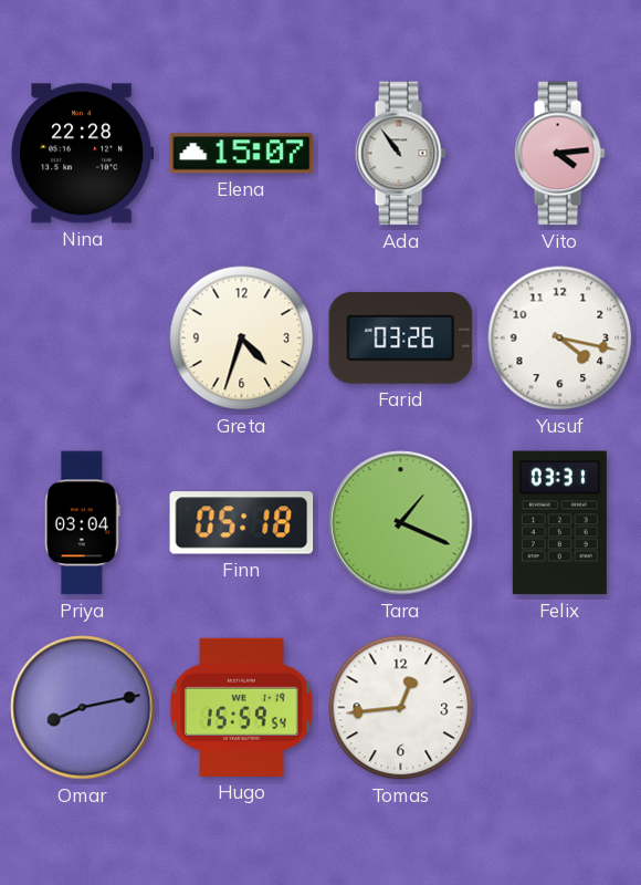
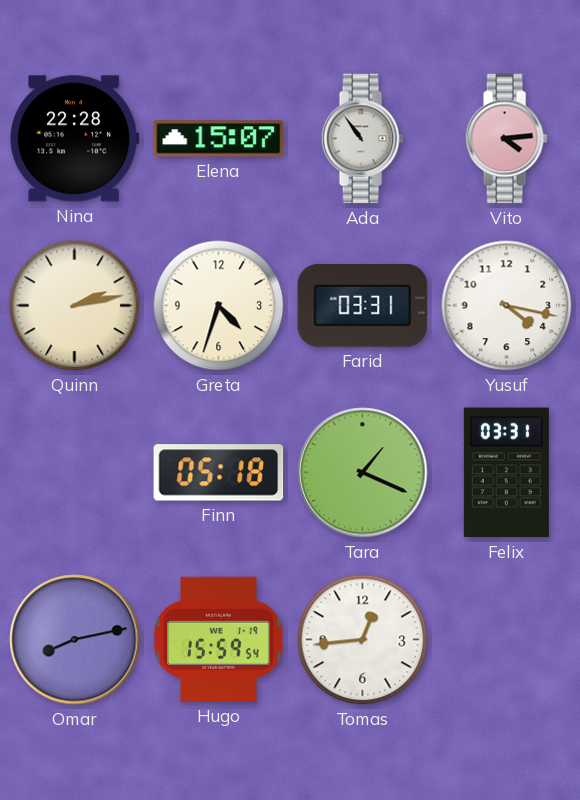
Quinn: none -> 2:13 (75, 306)
Farid: 03:26 -> 03:31 (363, 305)
Priya: 03:04 -> none (82, 523)
